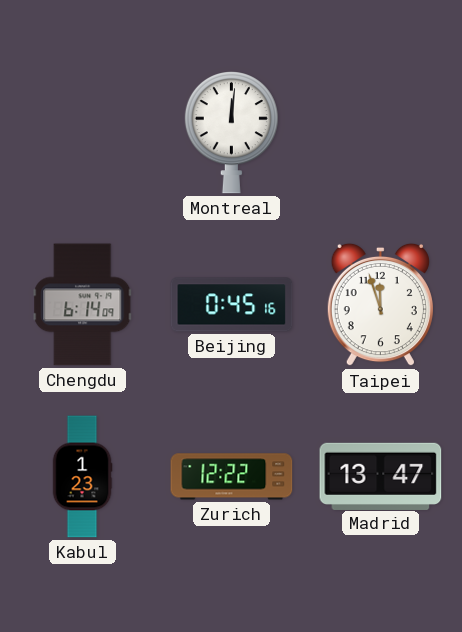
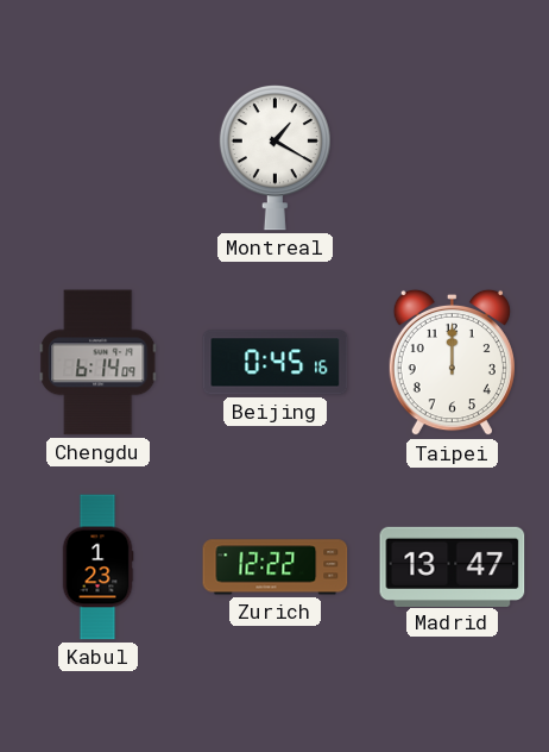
Montreal: 12:01 -> 1:20 (274, 158)
Taipei: 11:57 -> 12:00 (452, 363)
